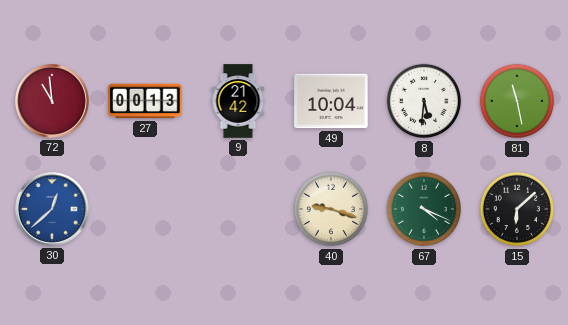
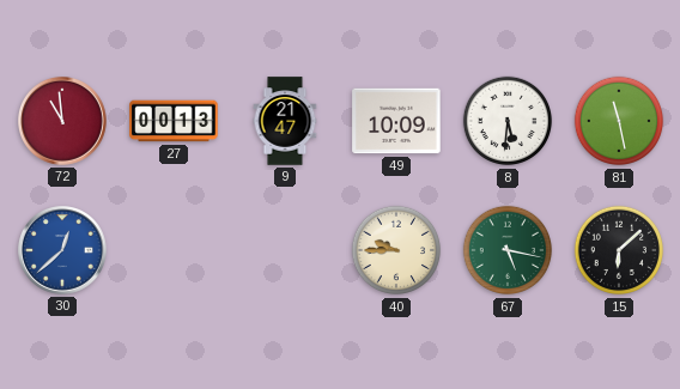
9: 21:42 -> 21:47 (285, 121)
49: 10:04 -> 10:09 (396, 121)
40: 9:18 -> 9:45 (396, 250)
67: 4:19 -> 5:17 (508, 250)
